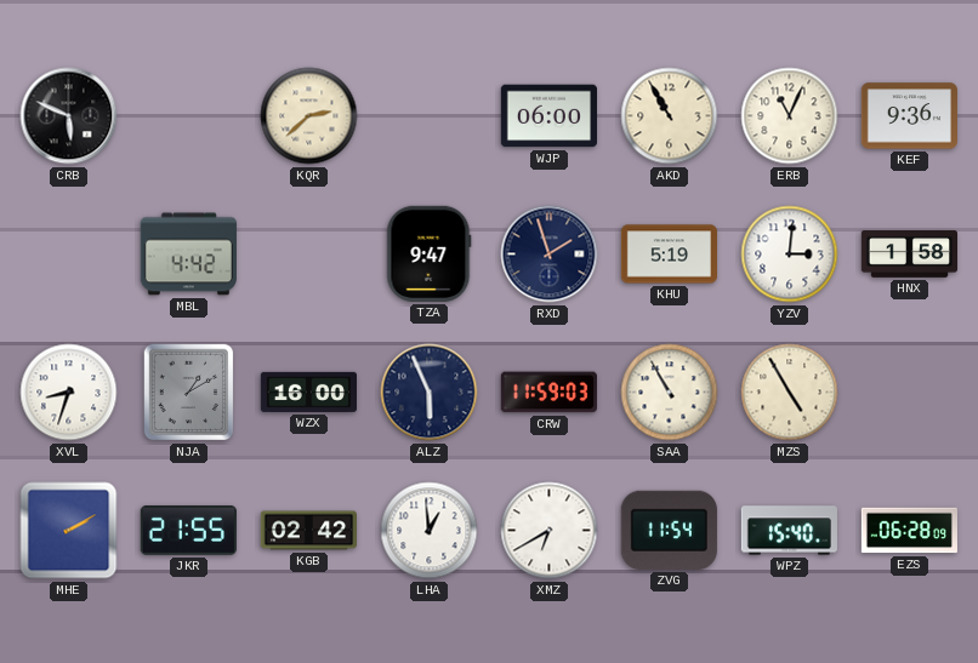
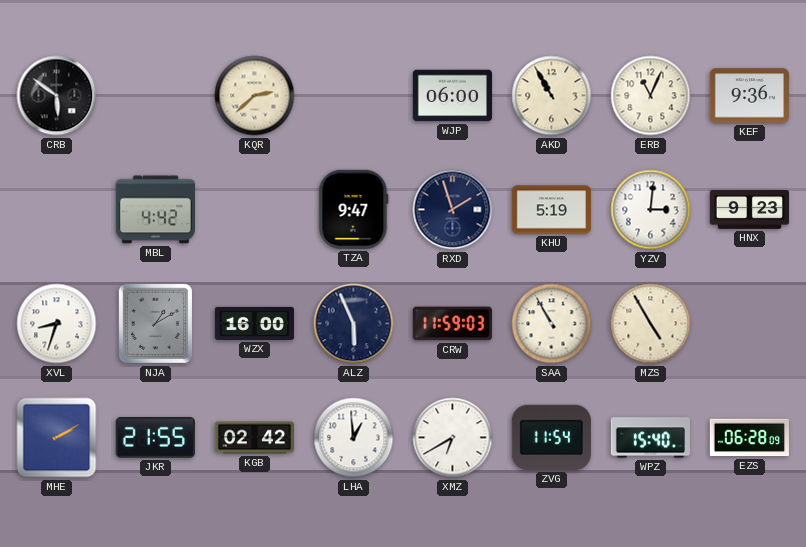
CRB: 5:49 -> 5:51 (57, 96)
HNX: 1:58 -> 9:23 (749, 210)
